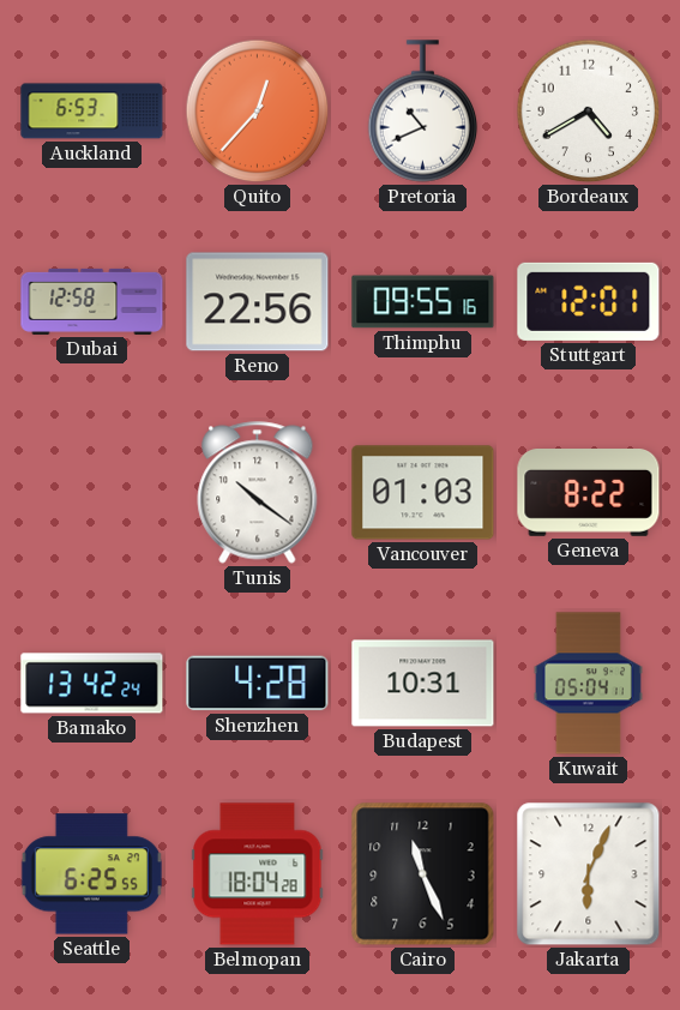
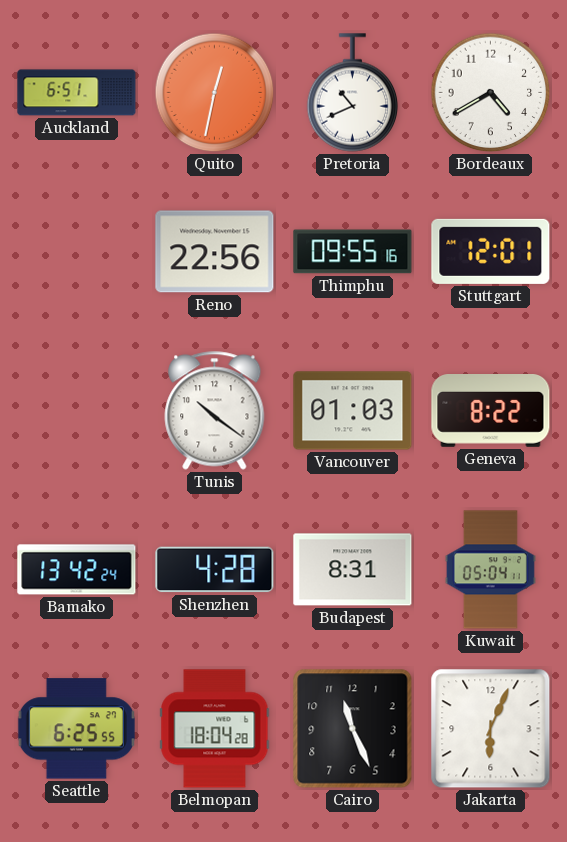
Auckland: 6:53 -> 6:51 (77, 93)
Quito: 12:37 -> 12:32 (215, 93)
Dubai: 12:58 -> none (92, 301)
Budapest: 10:31 -> 8:31 (353, 570)
